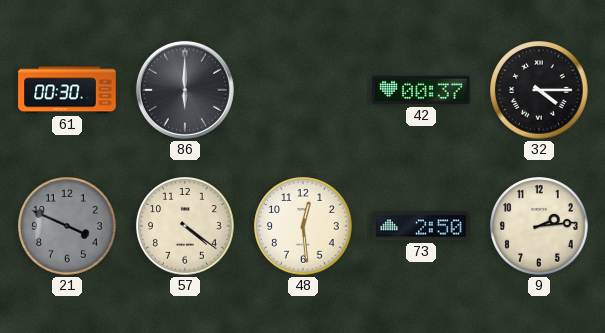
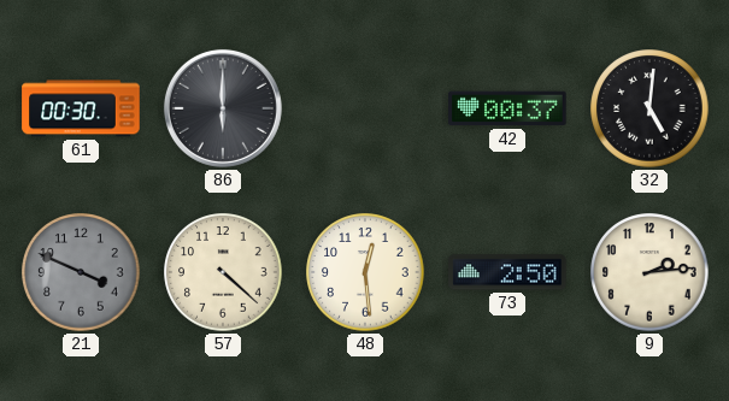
32: 4:15 -> 5:01 (649, 108)
57: 4:21 -> 4:22 (223, 272)
